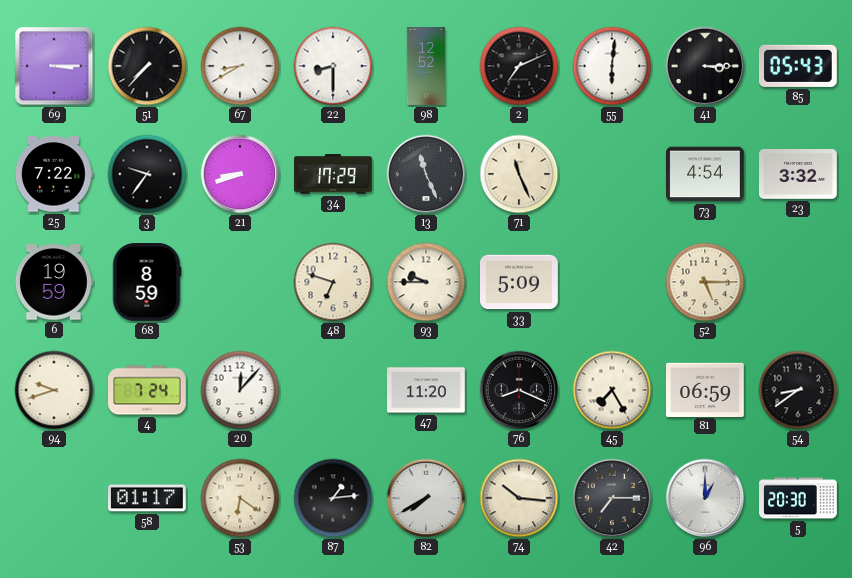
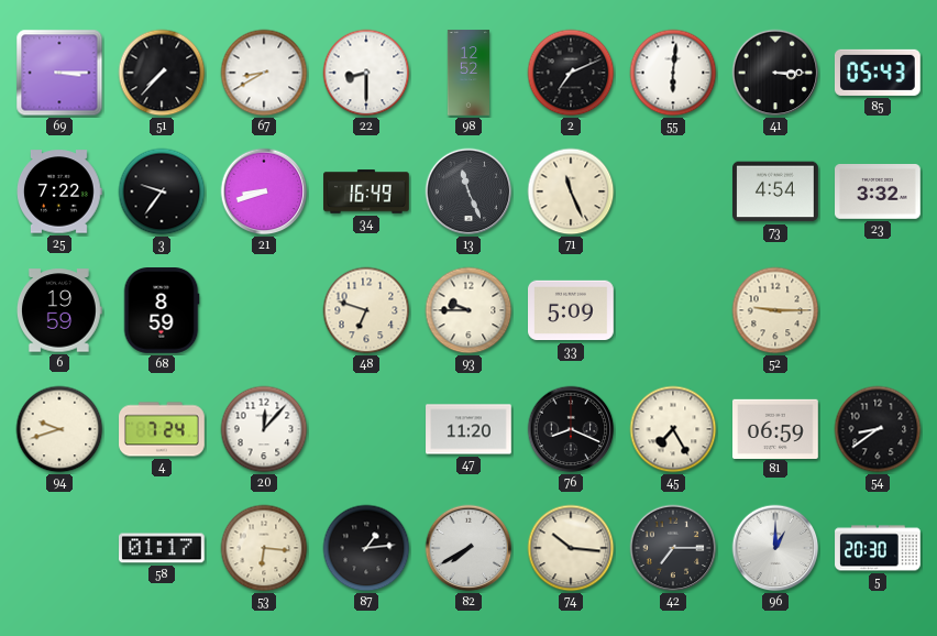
34: 17:29 -> 16:49 (366, 191)
52: 5:15 -> 9:15 (775, 310)
53: 6:21 -> 6:16 (264, 548)
